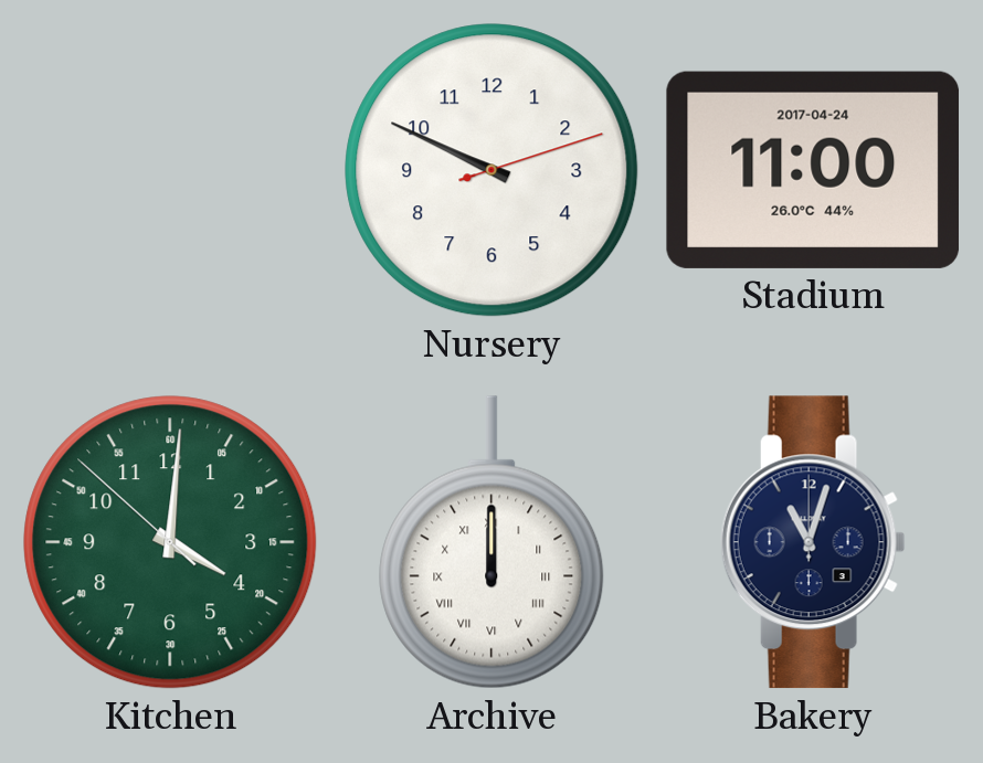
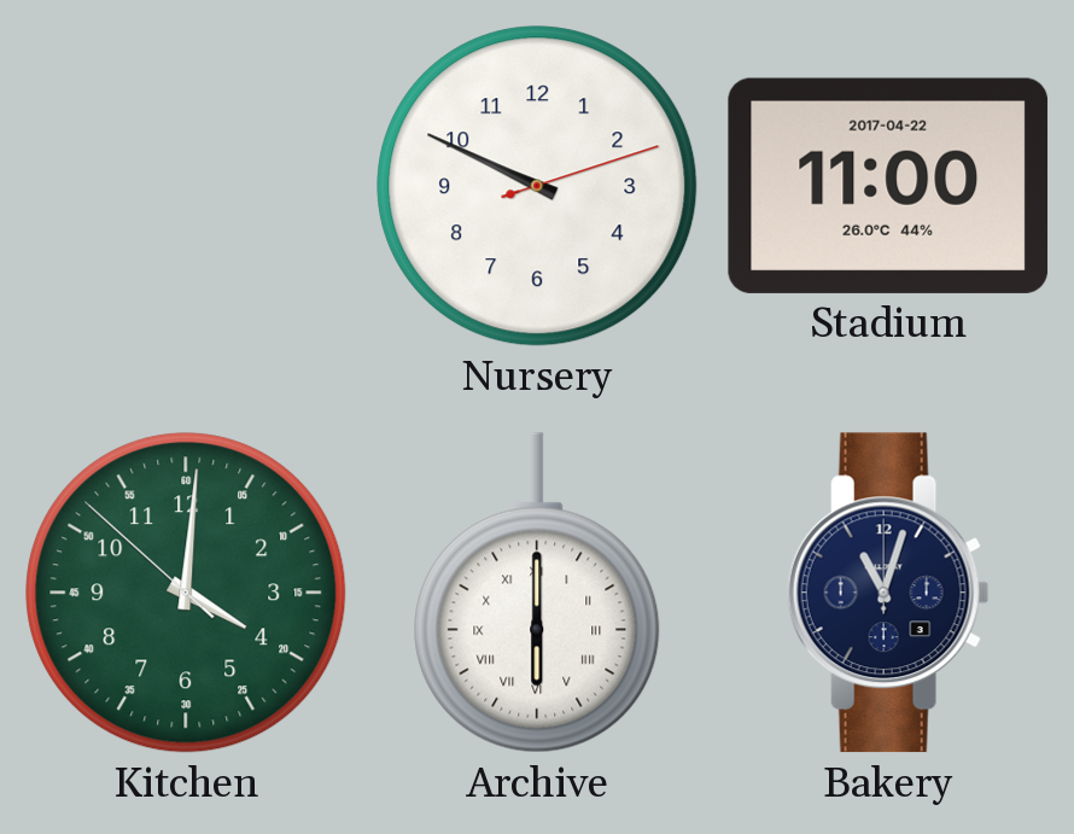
Stadium date: 2017-04-24 -> 2017-04-22 (888, 186)
Archive: 12:00 -> 6:00 (537, 593)
